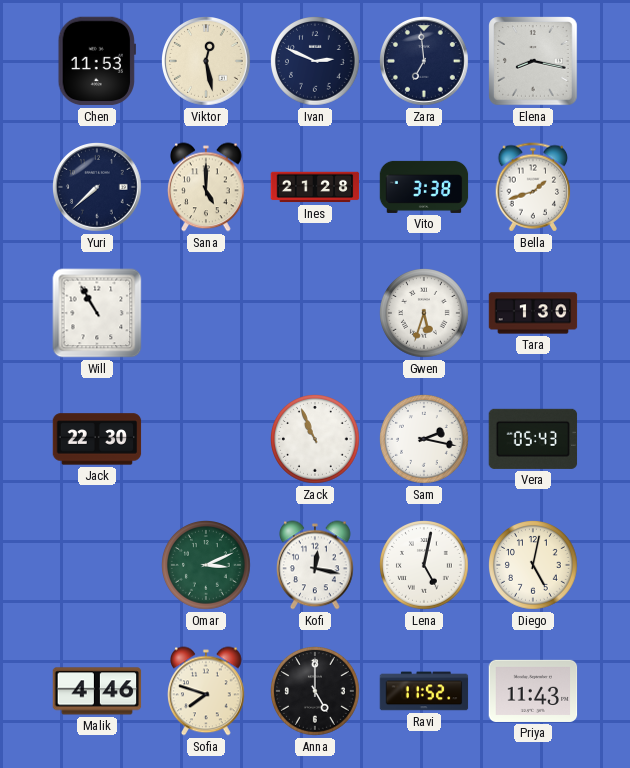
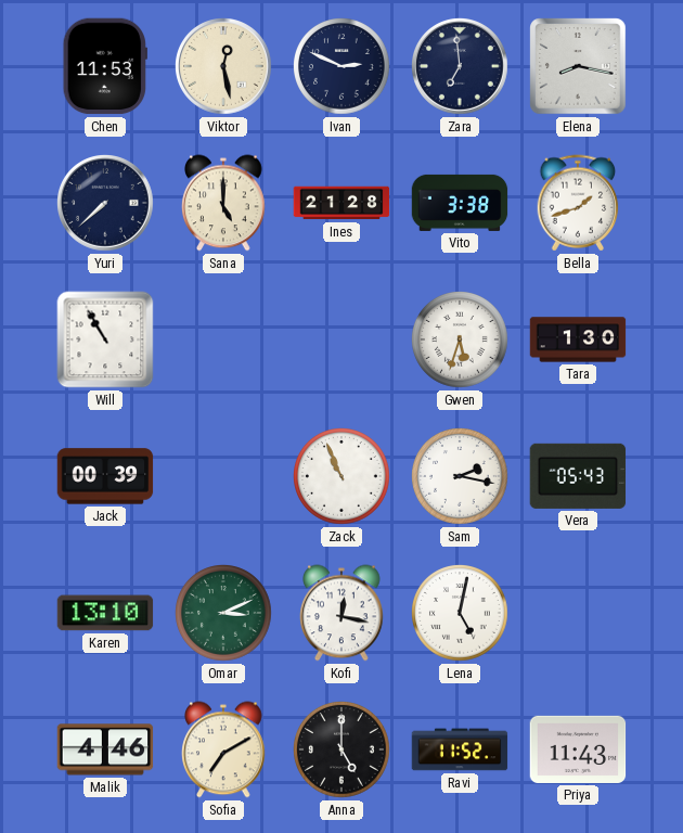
Jack: 22:30 -> 00:39 (105, 476)
Karen: none -> 13:10 (105, 613)
Diego: 5:02 -> none (534, 566)
Sofia: 7:48 -> 7:10 (224, 749)
